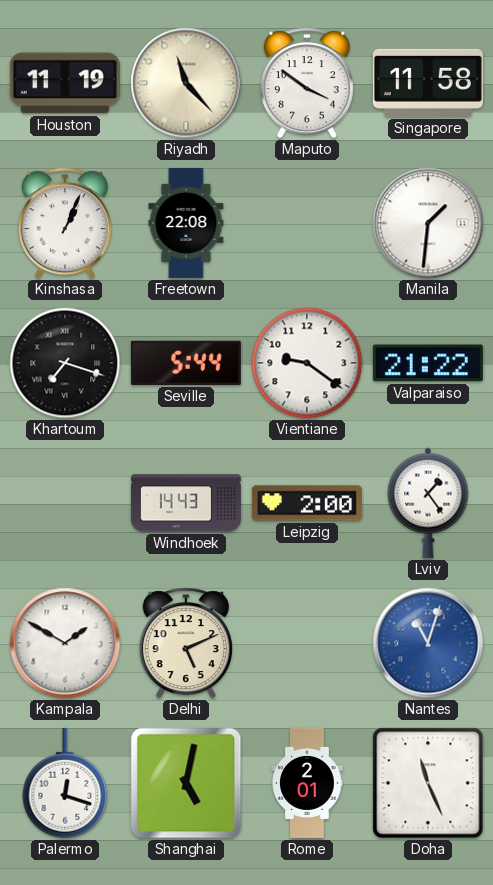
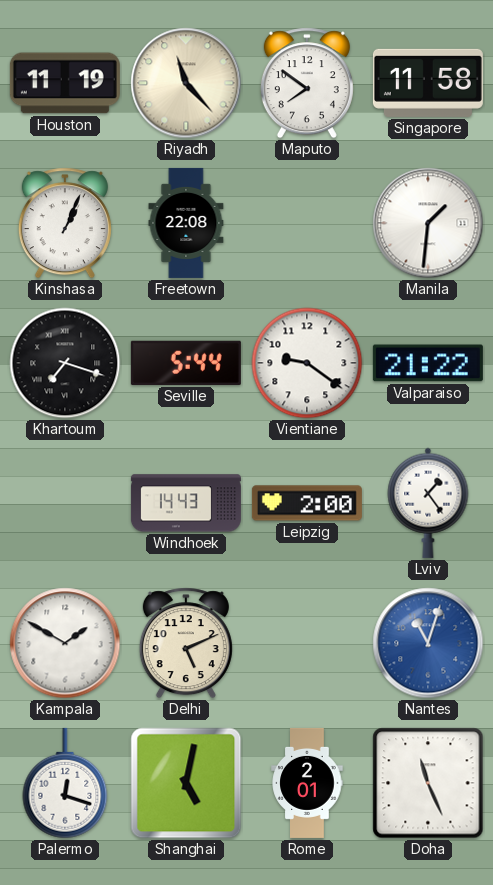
Maputo: 3:51 -> 7:51 (307, 83)
